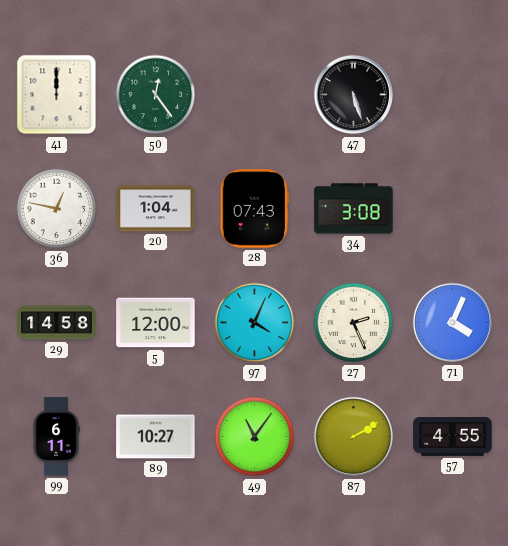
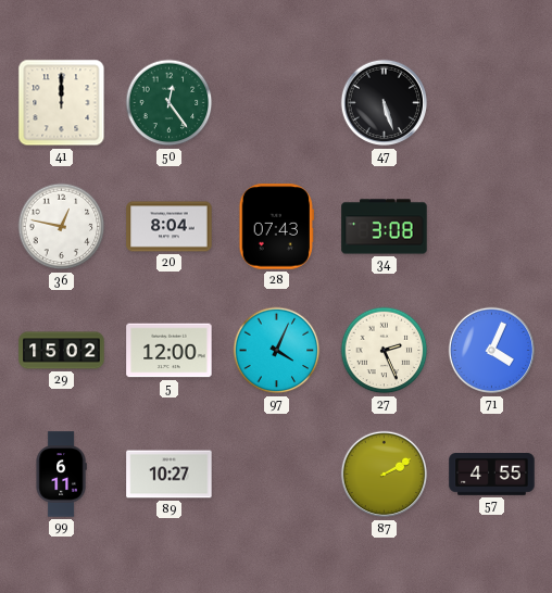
20: 1:04 -> 8:04 (170, 227)
29: 14:58 -> 15:02 (62, 351)
49: 11:06 -> none (255, 437)
